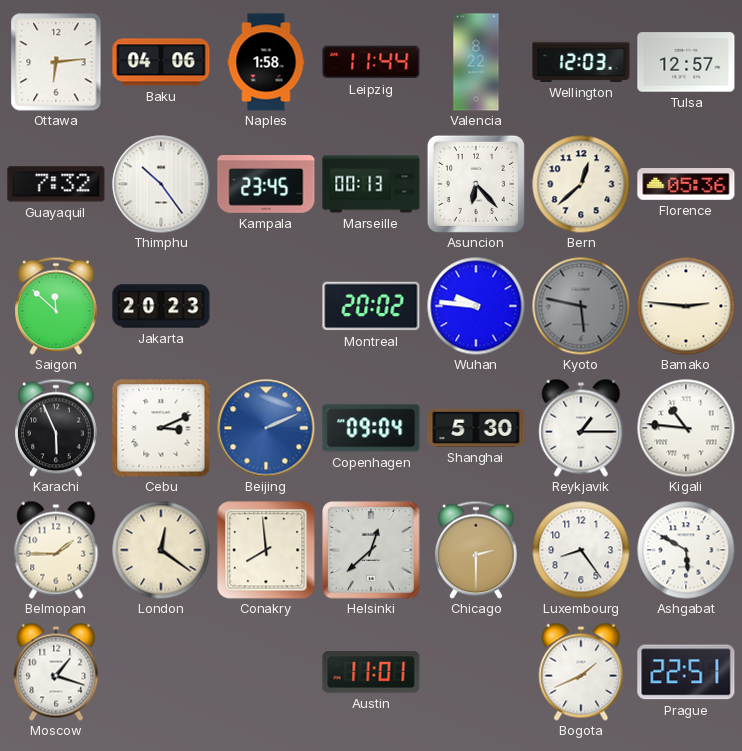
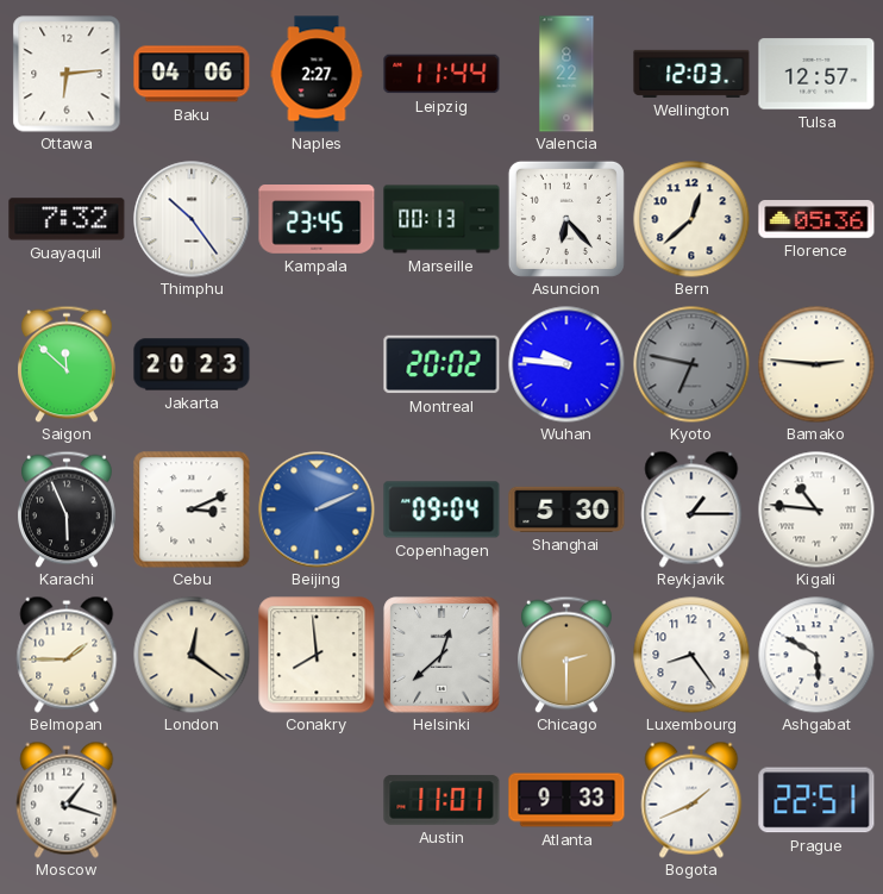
Naples: 1:58 -> 2:27 (317, 74)
Kyoto: 5:47 -> 6:47 (691, 364)
Atlanta: none -> 9:33 (566, 800)
